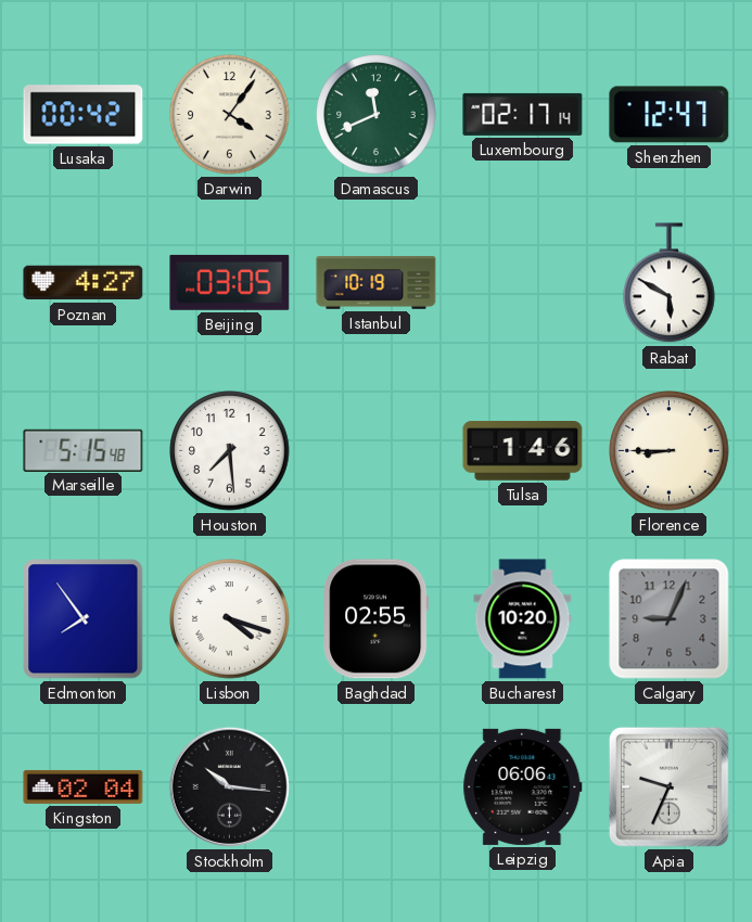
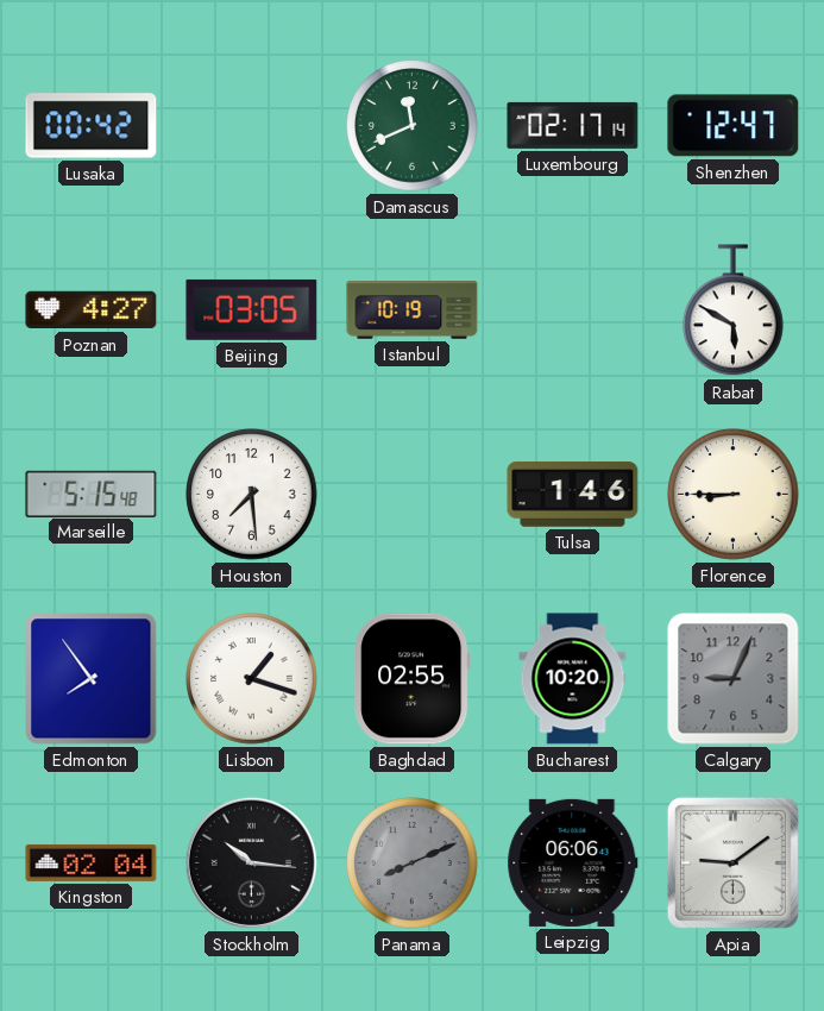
Darwin: 4:06 -> none (230, 115)
Lisbon: 4:18 -> 1:18 (252, 679)
Panama: none -> 8:11 (413, 864)
Apia: 9:34 -> 9:09 (732, 862)
